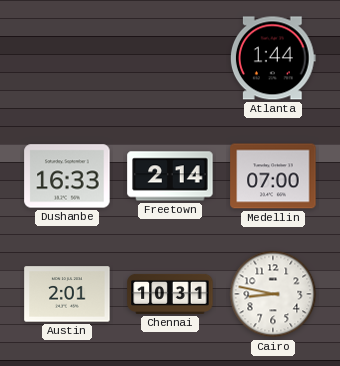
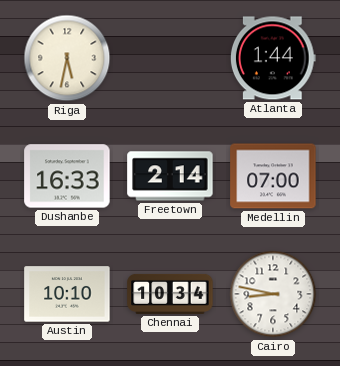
Riga: none -> 5:32 (67, 58)
Austin: 2:01 -> 10:10 (67, 294)
Chennai: 10:31 -> 10:34 (170, 294)
